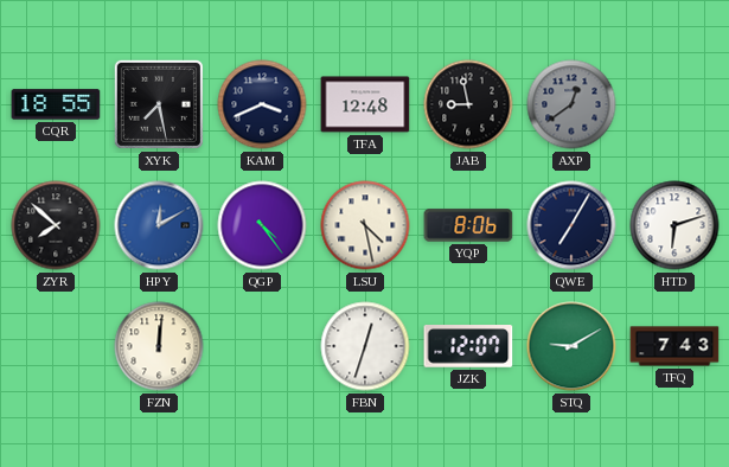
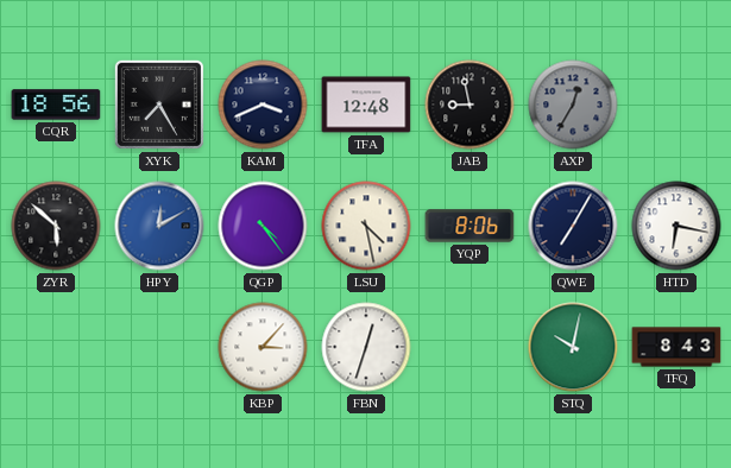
CQR: 18:55 -> 18:56 (56, 105)
XYK: 7:28 -> 7:25 (159, 105)
AXP: 12:39 -> 12:35 (573, 105)
ZYR: 7:52 -> 5:52 (56, 226)
HTD: 6:12 -> 6:17 (676, 226)
FZN: 12:01 -> none (159, 346)
KBP: none -> 3:07 (263, 347)
JZK: 12:07 -> none (468, 347)
STQ: 9:10 -> 10:02 (573, 347)
TFQ: 7:43 -> 8:43 (676, 347)
